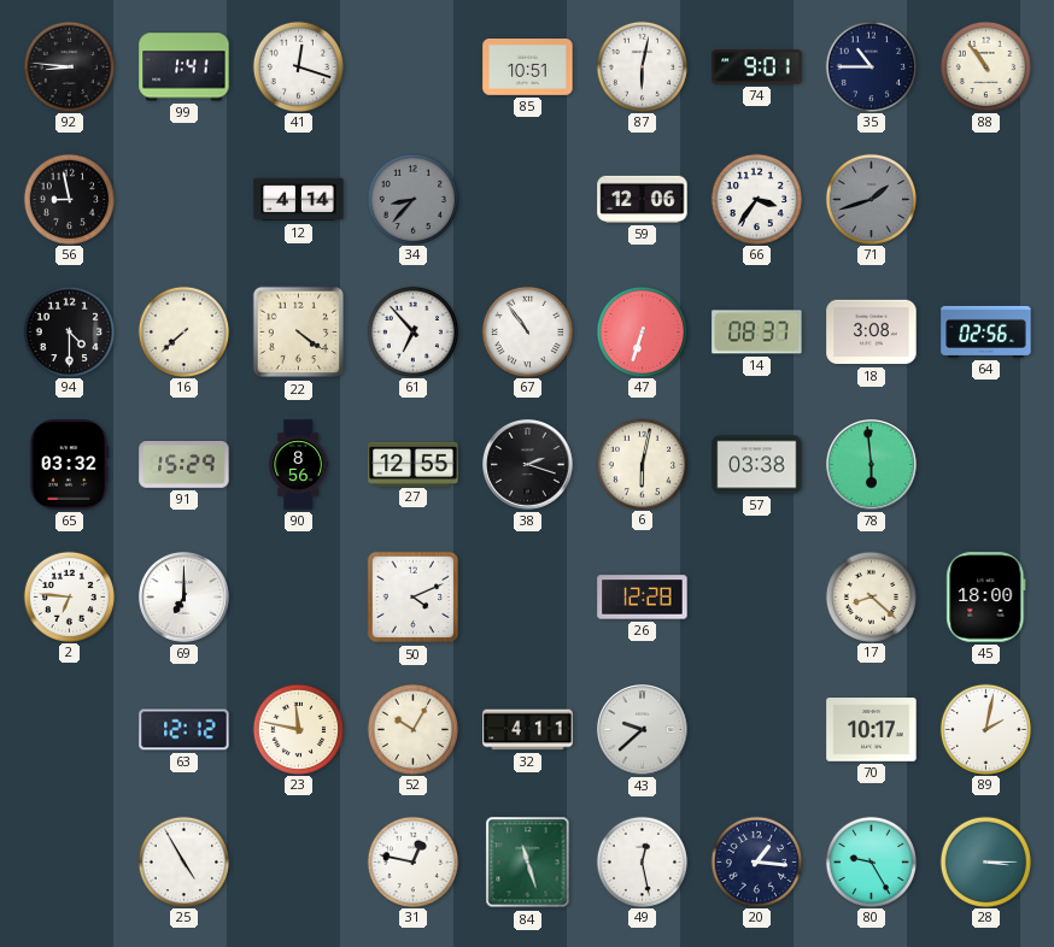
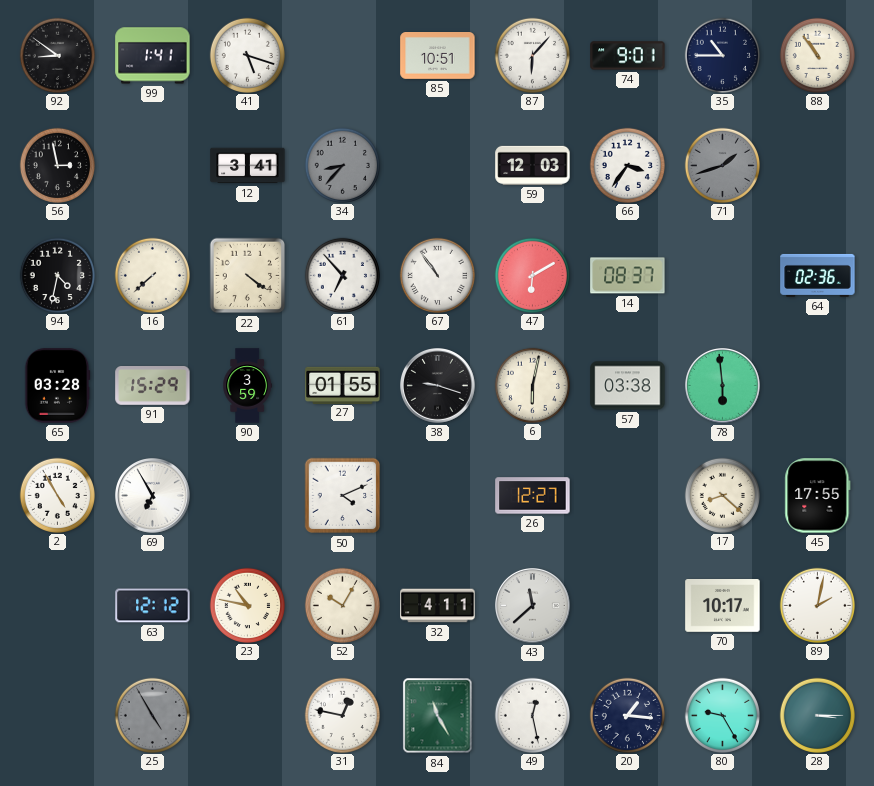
92: 8:46 -> 8:51 (57, 55)
41: 12:18 -> 5:18 (247, 55)
87: 6:02 -> 6:07 (532, 55)
56: 8:58 -> 2:58 (57, 165)
12: 4:14 -> 3:41 (248, 166)
59: 12:06 -> 12:03 (533, 165)
94: 4:30 -> 4:32 (57, 275)
47: 6:33 -> 6:10 (532, 275)
18: 3:08 -> none (872, 333)
64: 02:56 -> 02:36 (818, 275)
65: 03:32 -> 03:28 (57, 386)
90: 8:56 -> 3:59 (248, 386)
27: 12:55 -> 01:55 (343, 385)
38: 2:18 -> 9:18 (438, 386)
2: 6:46 -> 4:55 (57, 495)
69: 7:00 -> 6:55 (153, 496)
26: 12:28 -> 12:27 (533, 496)
45: 18:00 -> 17:55 (818, 496)
23: 11:47 -> 10:47 (247, 605)
43: 9:38 -> 11:38 (533, 606)
25 dial: white -> grey (152, 715)
84: 11:27 -> 11:25 (438, 716)
